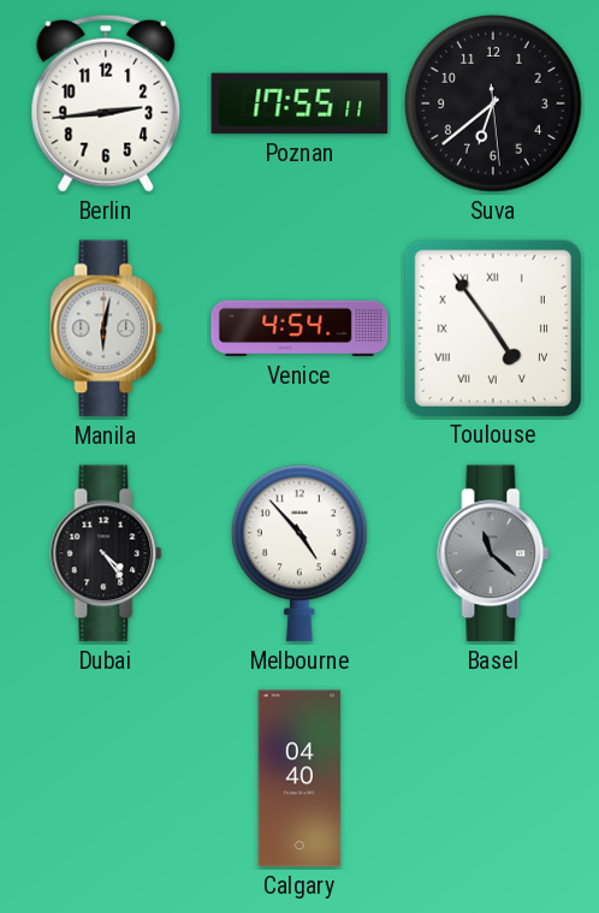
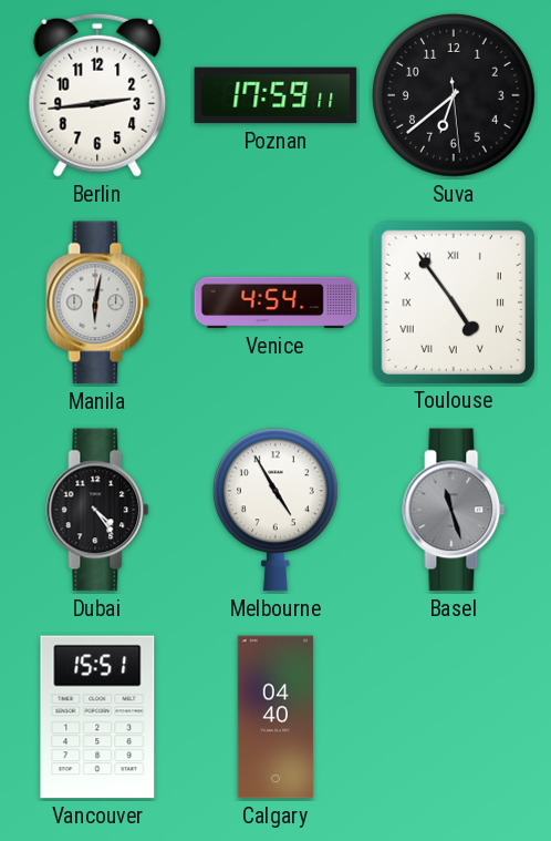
Poznan: 17:55 -> 17:59 (275, 95)
Melbourne: 4:53 -> 4:55 (275, 510)
Basel: 11:22 -> 11:27 (454, 510)
Vancouver: none -> 15:51 (97, 717)
